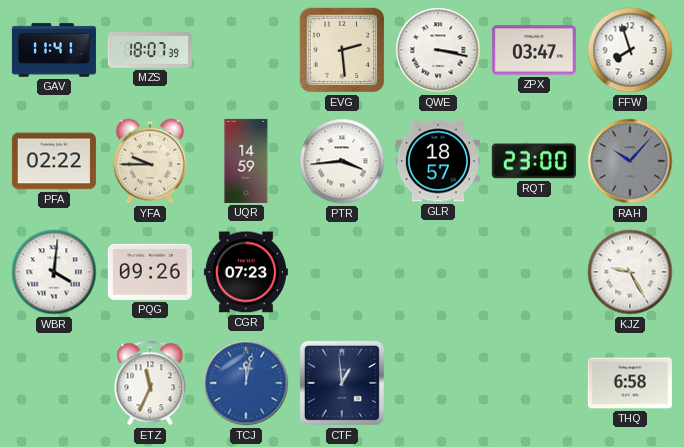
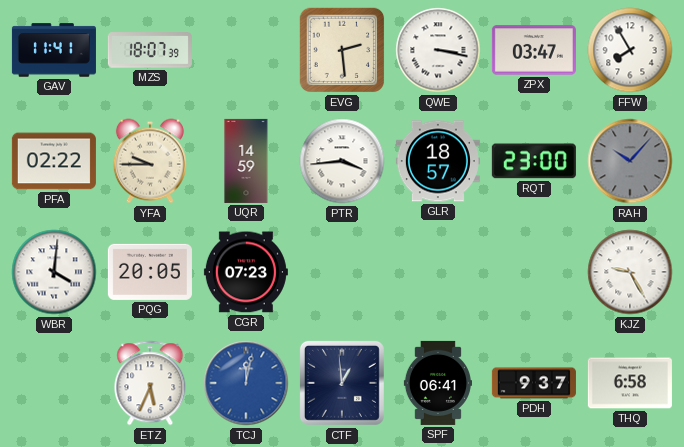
FFW: 7:57 -> 7:55 (630, 50)
PQG: 09:26 -> 20:05 (150, 272)
ETZ: 11:34 -> 5:34 (150, 383)
SPF: none -> 06:41 (438, 383)
PDH: none -> 9:37 (534, 383)
